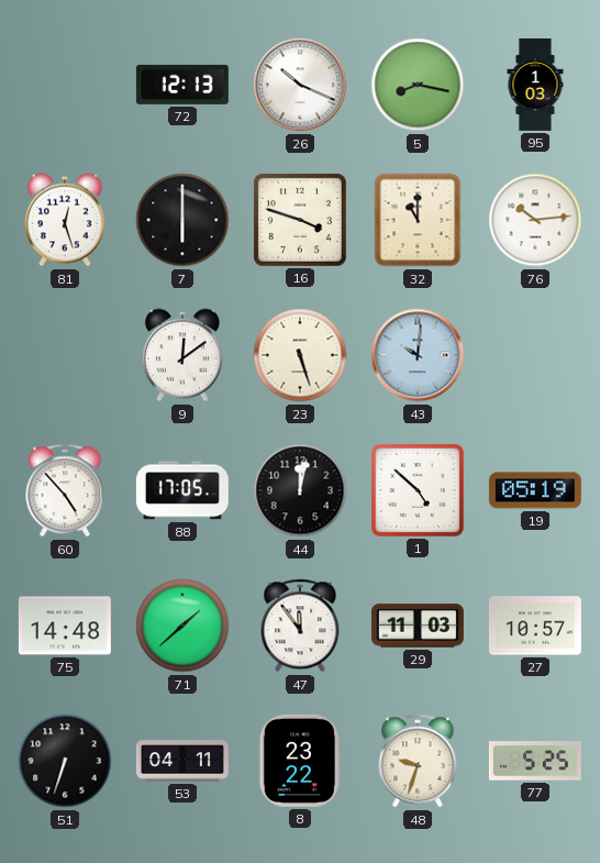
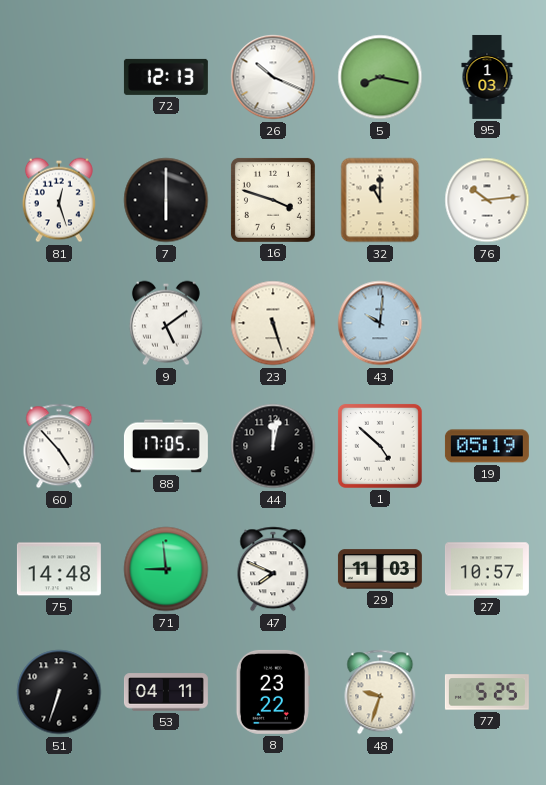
9: 12:09 -> 5:09 (166, 323)
71: 1:38 -> 8:59 (166, 569)
47: 11:54 -> 7:49 (273, 569)
